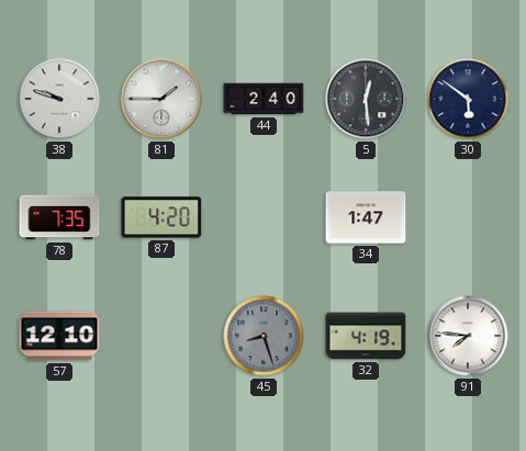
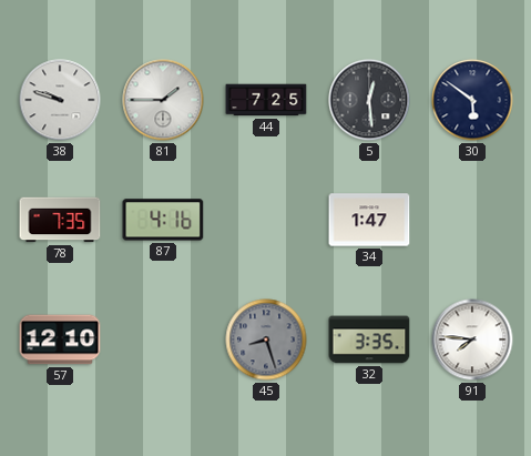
44: 2:40 -> 7:25 (266, 100)
87: 4:20 -> 4:16 (163, 220)
32: 4:19 -> 3:35 (369, 340)
